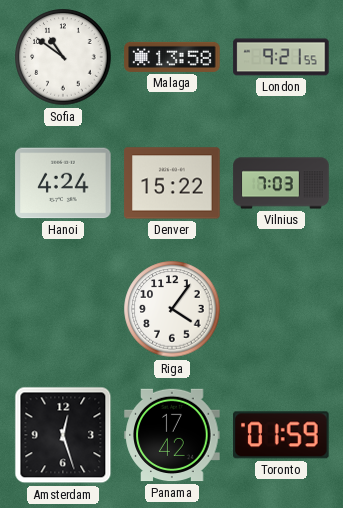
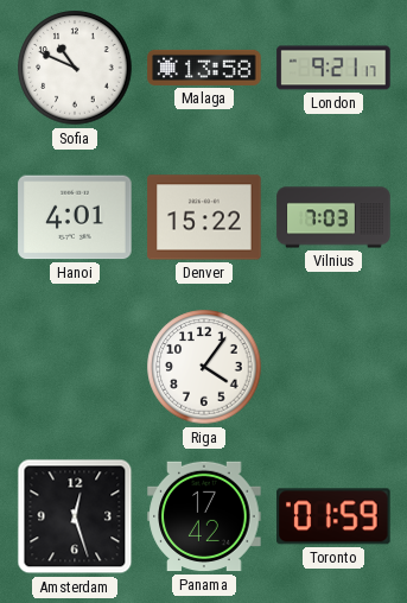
Sofia: 10:51 -> 10:49 (75, 68)
London: 9:21:55 -> 9:21:17 (333, 68)
Hanoi: 4:24 -> 4:01 (75, 217)
